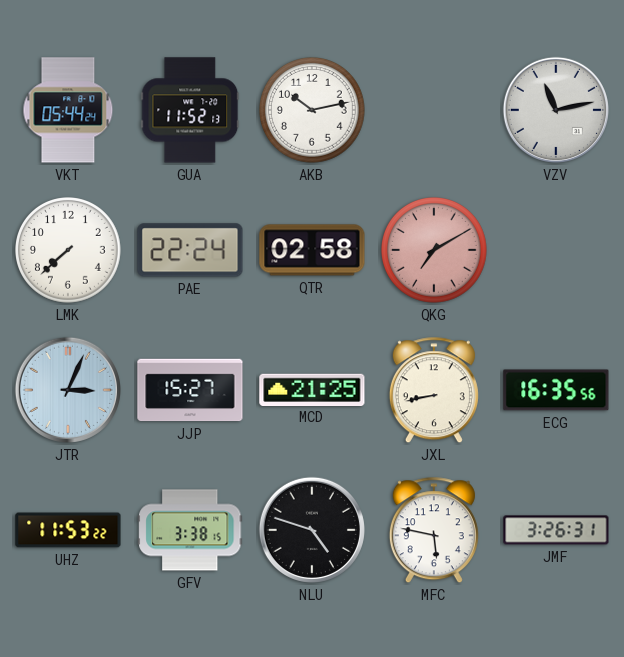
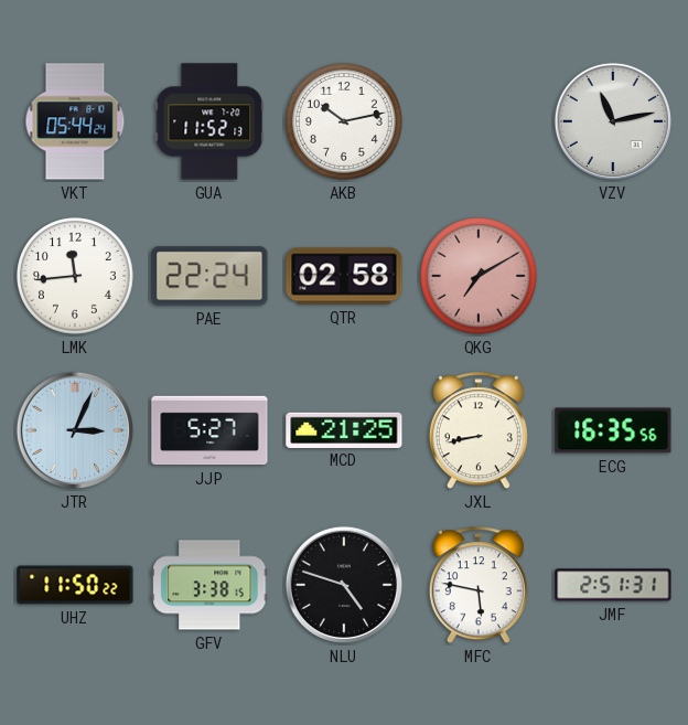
LMK: 7:38 -> 11:44 (76, 277)
JJP: 15:27 -> 5:27 (209, 430)
UHZ: 11:53 -> 11:50 (75, 585)
JMF: 3:26 -> 2:51 (613, 585)
